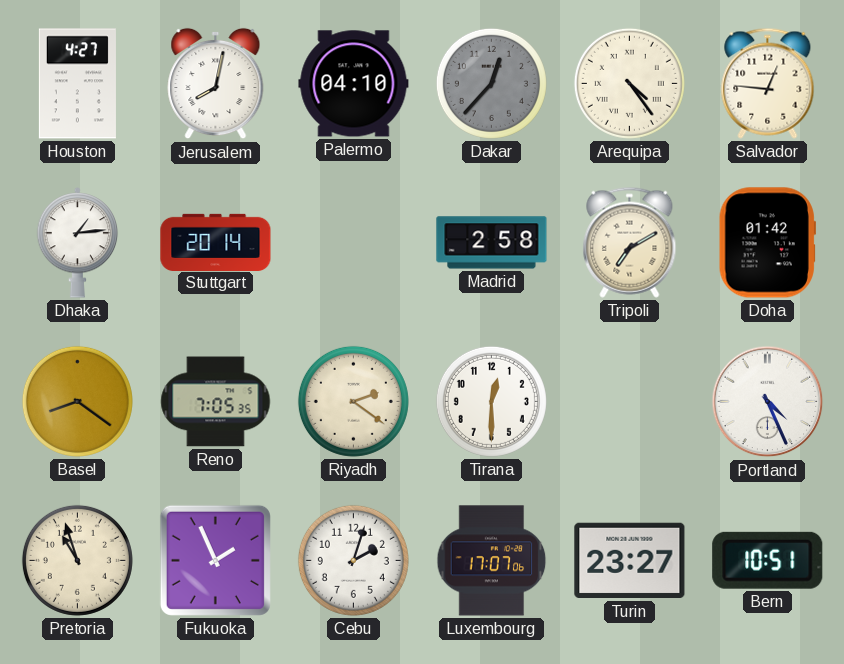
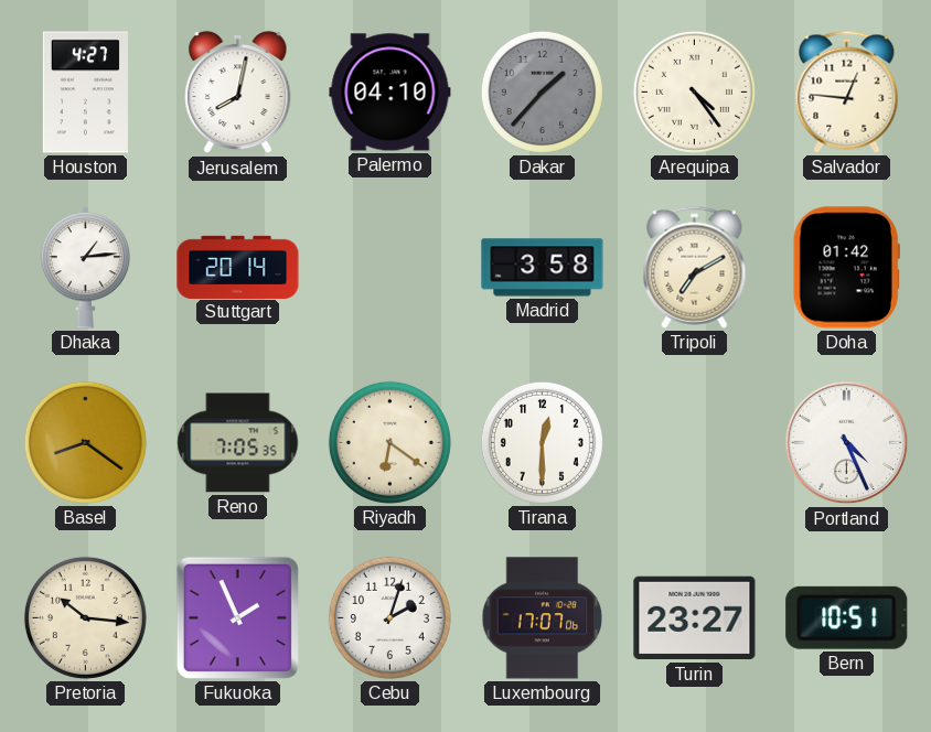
Dakar: 12:37 -> 1:37 (542, 91)
Madrid: 2:58 -> 3:58 (543, 268)
Riyadh: 2:21 -> 6:21 (389, 442)
Pretoria: 10:57 -> 10:16 (85, 617)
